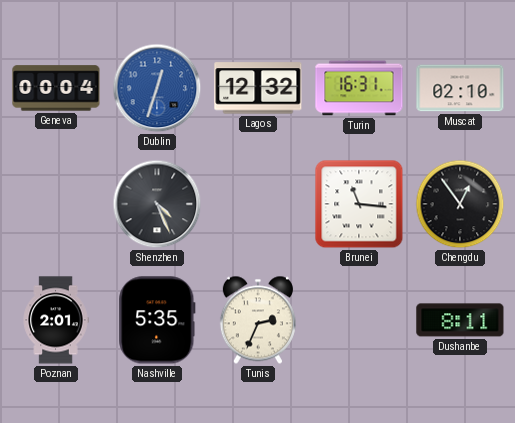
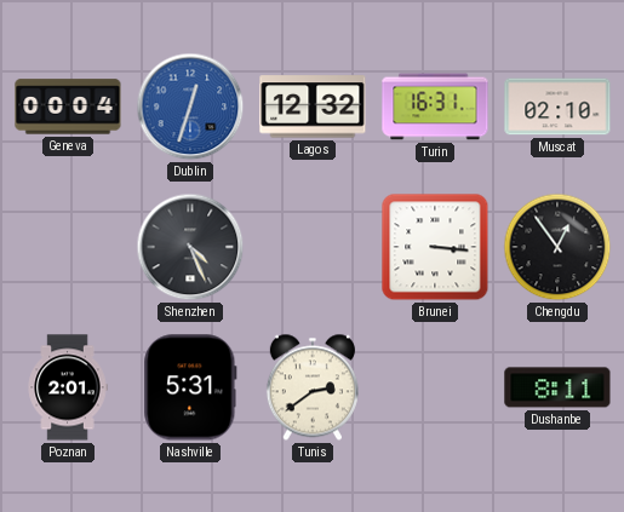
Brunei: 11:16 -> 3:16 (435, 247)
Nashville: 5:35 -> 5:31 (190, 387)
Tunis: 2:34 -> 2:39 (313, 387)
